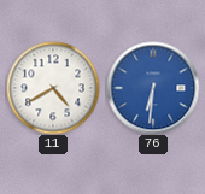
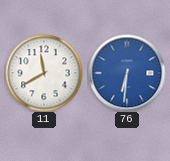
11: 4:40 -> 11:40 (44, 73)
